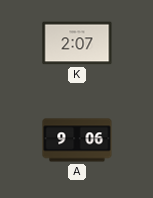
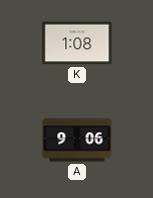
K: 2:07 -> 1:08 (77, 43)
